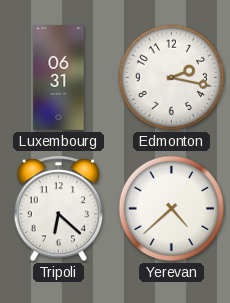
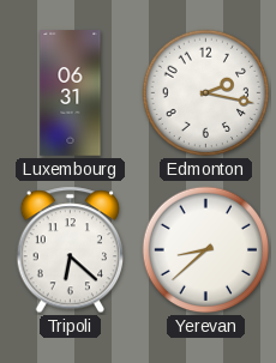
Yerevan: 4:38 -> 8:38 (206, 250)
